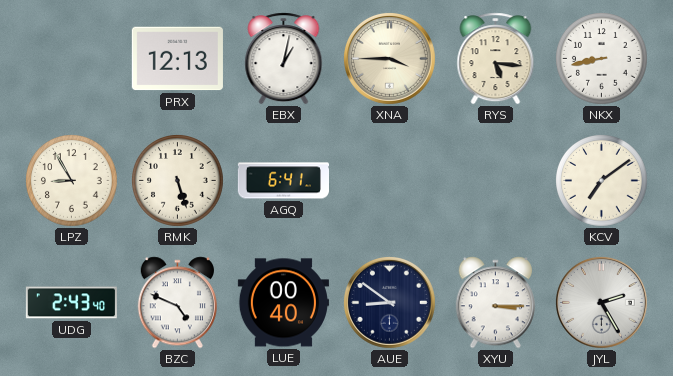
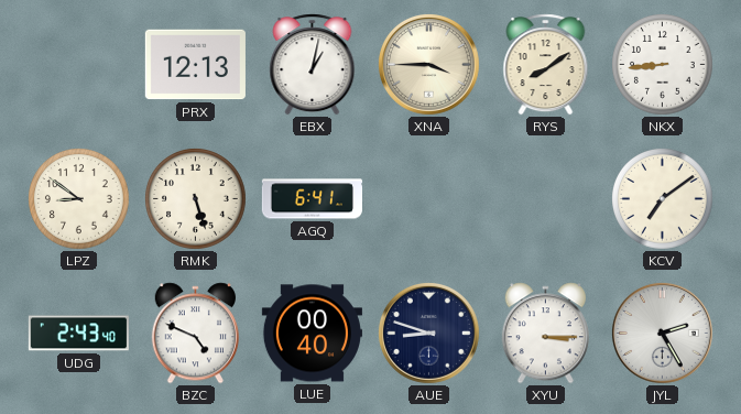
RYS: 5:16 -> 8:09 (546, 65)
NKX: 8:43 -> 8:44 (663, 65)
LPZ: 8:55 -> 8:51 (79, 199)
AUE: 8:51 -> 8:48 (428, 333)
